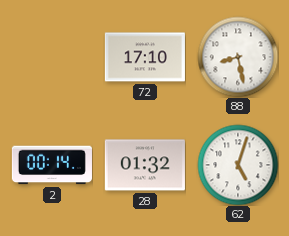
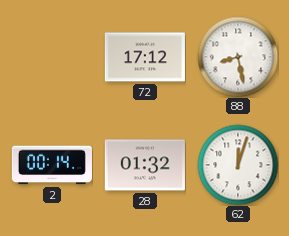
72: 17:10 -> 17:12 (145, 57)
62: 5:03 -> 12:03 (238, 165)
